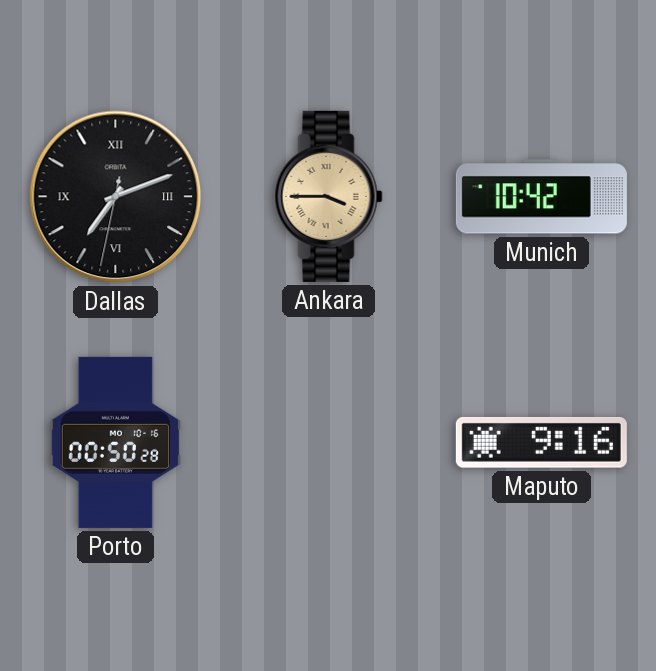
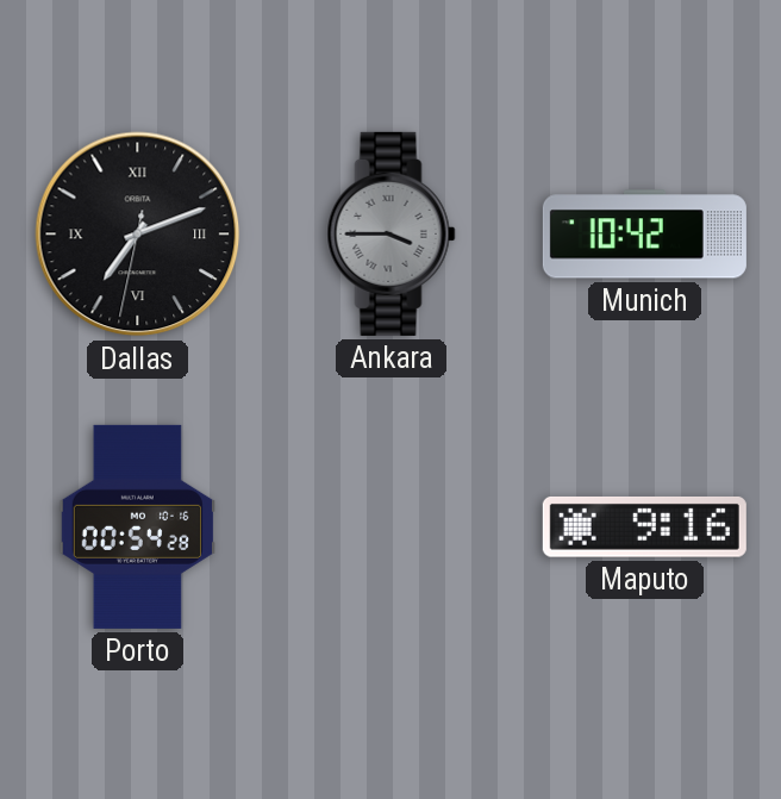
Ankara dial: champagne -> grey (392, 233)
Porto: 00:50 -> 00:54 (137, 526)
